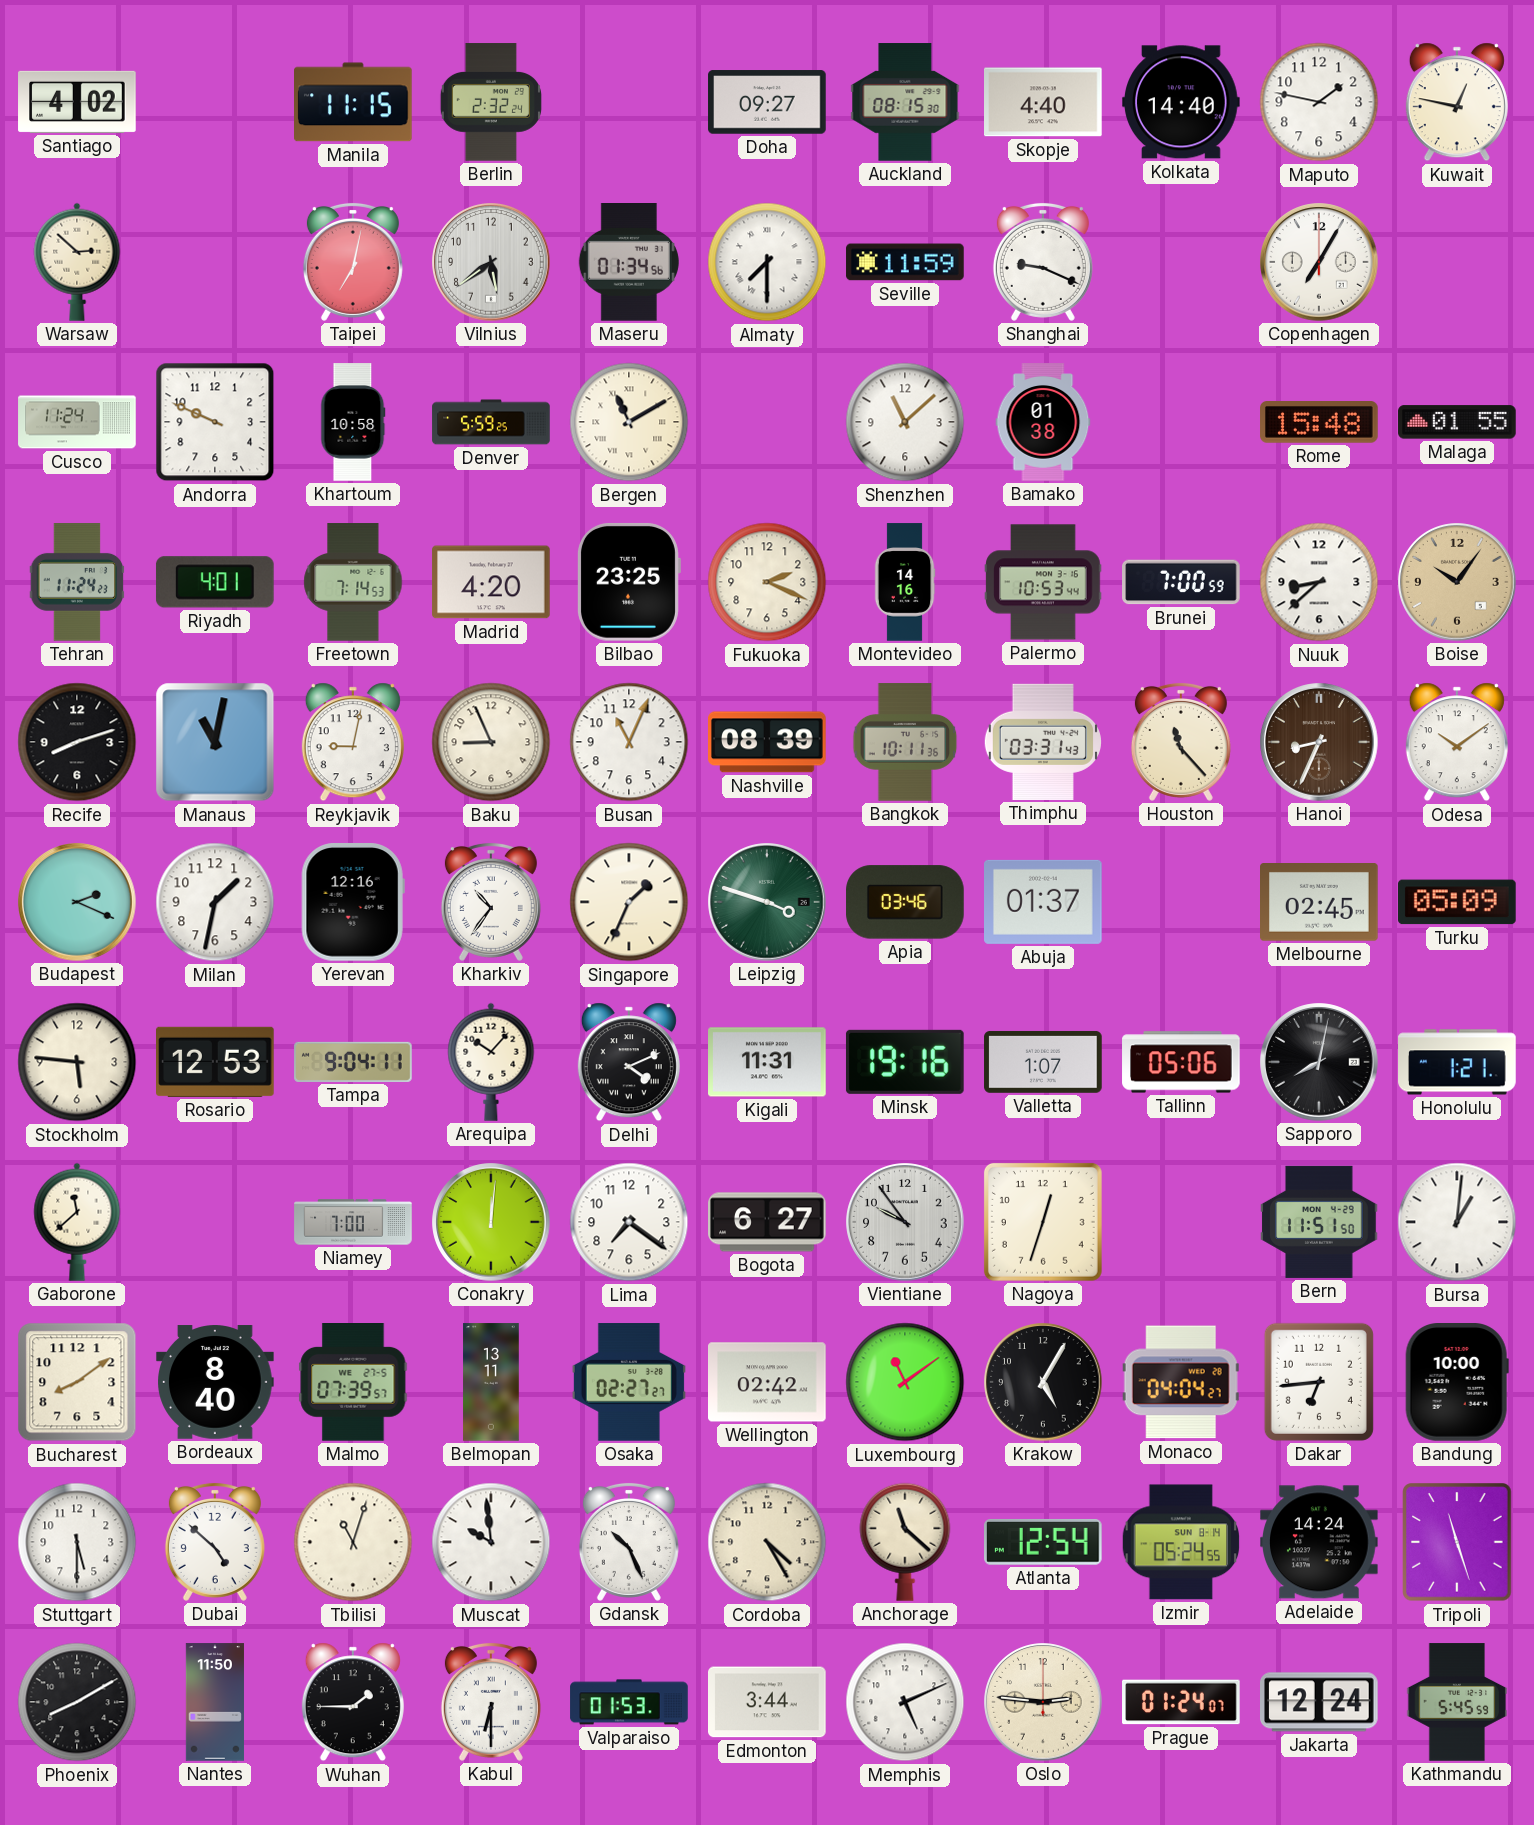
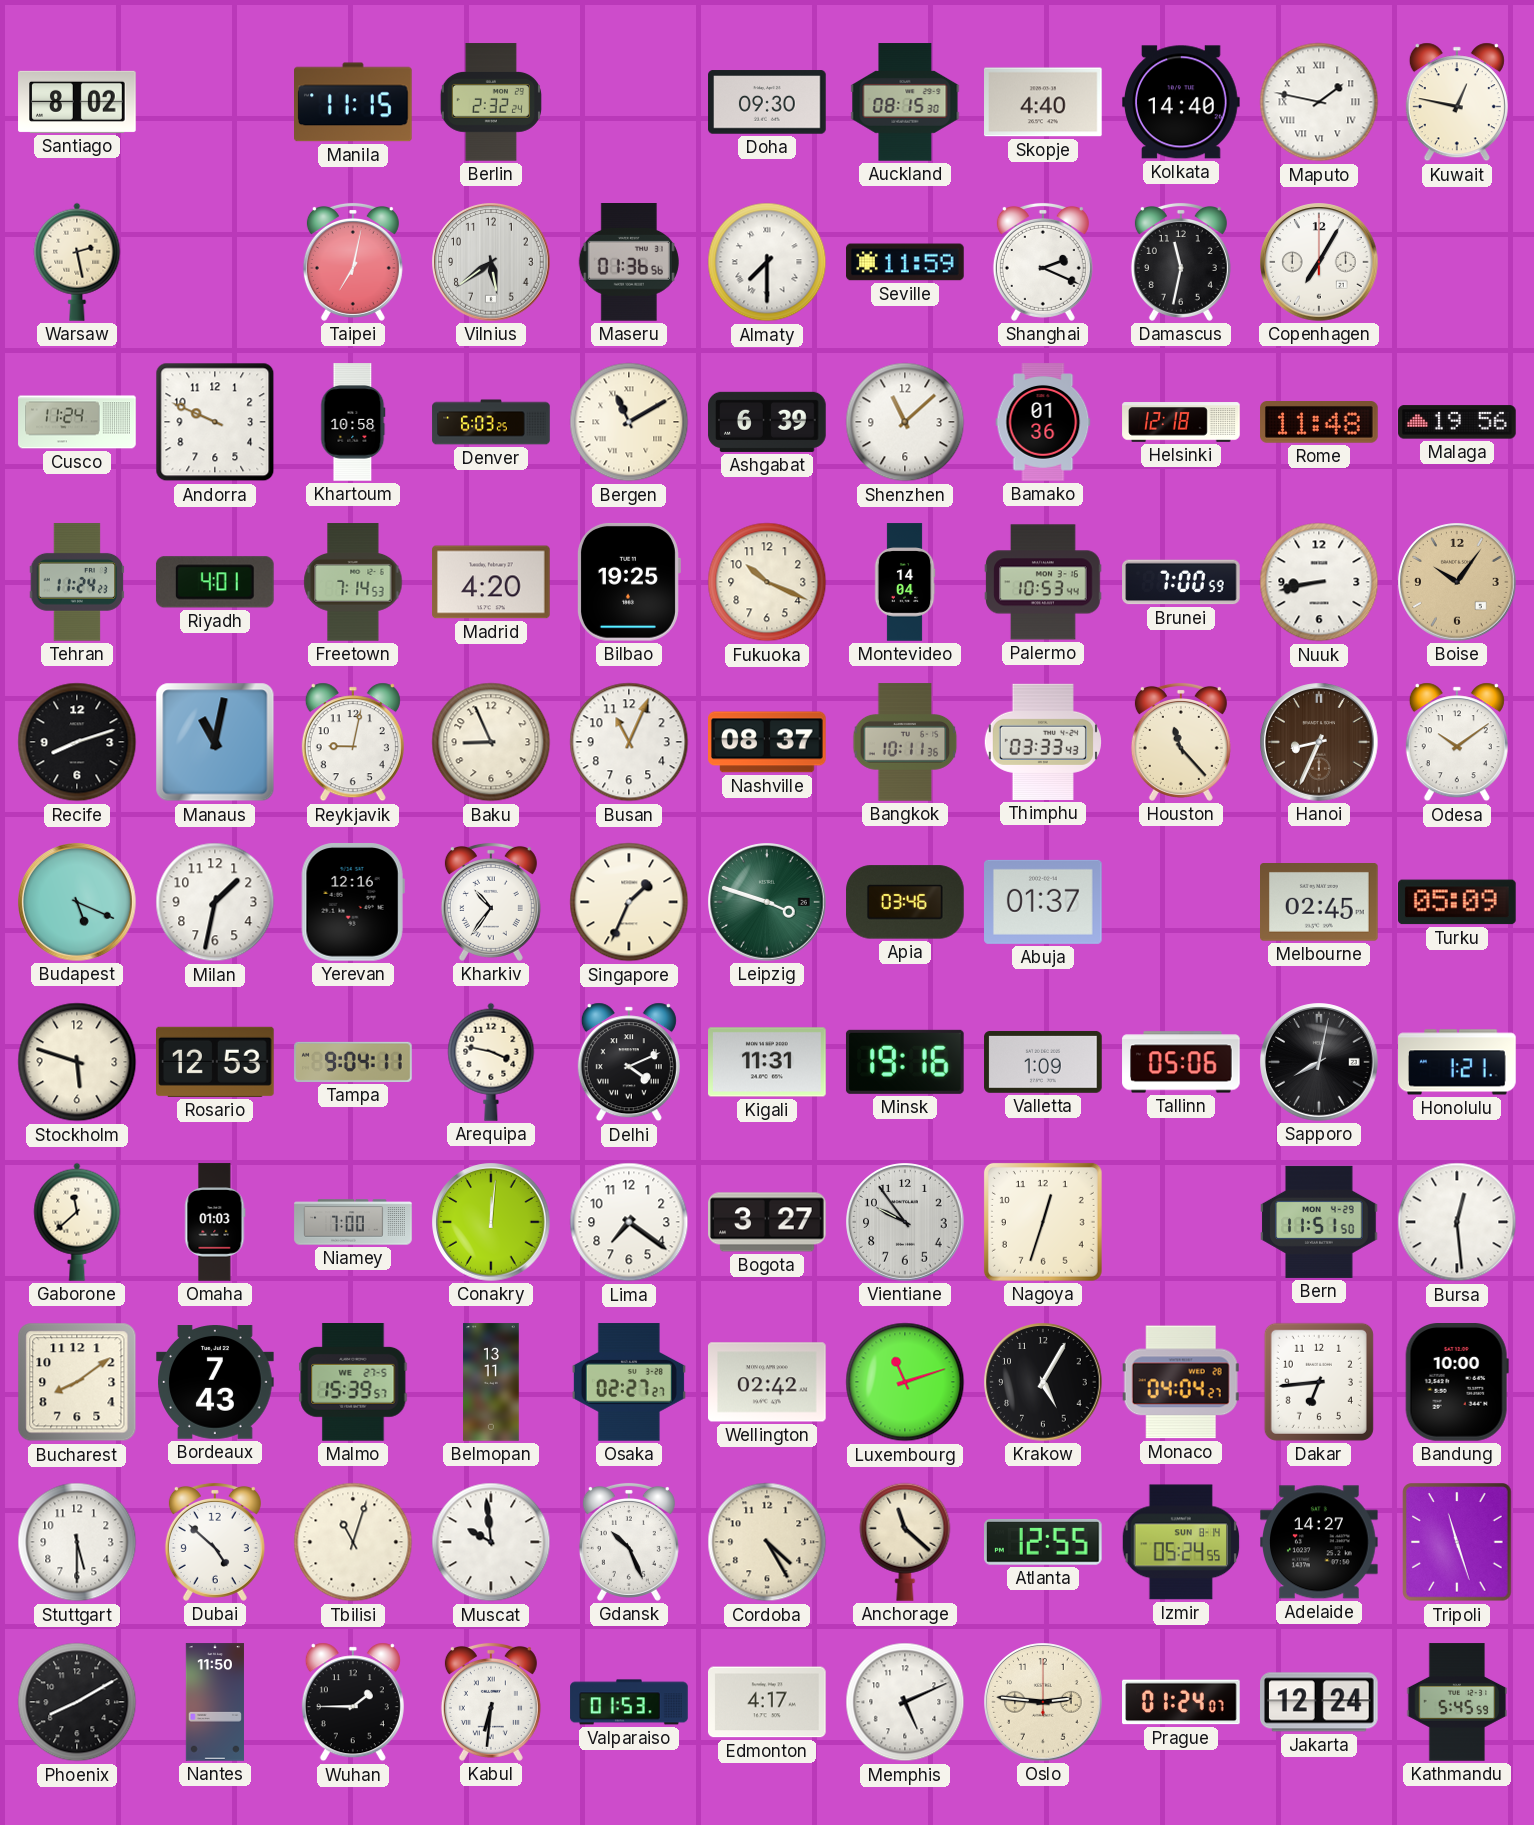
Santiago: 4:02 -> 8:02 (77, 102)
Doha: 09:27 -> 09:30 (767, 102)
Maputo numerals: Arabic -> Roman (1319, 102)
Warsaw: 2:52 -> 2:28 (77, 262)
Maseru: 01:34 -> 01:36 (629, 263)
Shanghai: 9:19 -> 2:19 (1043, 262)
Damascus: none -> 11:32 (1181, 262)
Denver: 5:59 -> 6:03 (491, 422)
Ashgabat: none -> 6:39 (767, 422)
Bamako: 01:38 -> 01:36 (1043, 422)
Helsinki: none -> 12:18 (1181, 422)
Rome: 15:48 -> 11:48 (1319, 423)
Malaga: 01:55 -> 19:56 (1457, 422)
Bilbao: 23:25 -> 19:25 (628, 582)
Fukuoka: 2:19 -> 10:19 (767, 582)
Montevideo: 14:16 -> 14:04 (905, 582)
Nuuk: 8:38 -> 8:43 (1319, 582)
Nashville: 08:39 -> 08:37 (768, 742)
Thimphu: 03:31 -> 03:33 (1043, 742)
Budapest: 2:19 -> 5:19 (77, 902)
Stockholm: 5:46 -> 5:48 (77, 1062)
Arequipa: 10:07 -> 3:47 (491, 1062)
Valletta: 1:07 -> 1:09 (1043, 1062)
Omaha: none -> 01:03 (215, 1222)
Bogota: 6:27 -> 3:27 (767, 1222)
Bursa: 1:01 -> 12:29 (1457, 1222)
Bordeaux: 8:40 -> 7:43 (215, 1382)
Malmo: 07:39 -> 15:39 (353, 1383)
Luxembourg: 11:09 -> 11:12 (905, 1382)
Atlanta: 12:54 -> 12:55 (1044, 1542)
Adelaide: 14:24 -> 14:27 (1320, 1542)
Kabul: 6:30 -> 6:31 (491, 1702)
Edmonton: 3:44 -> 4:17 (767, 1702)
